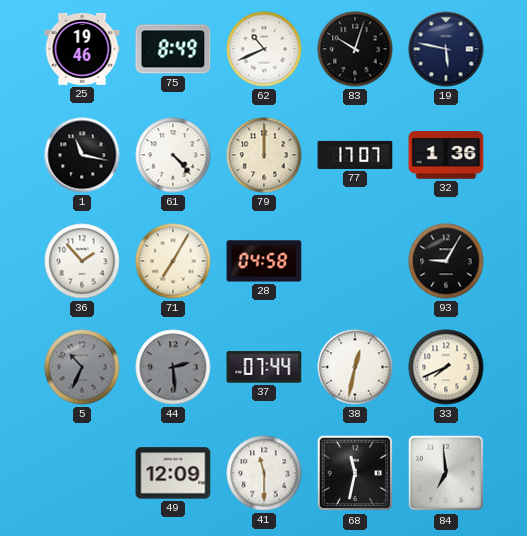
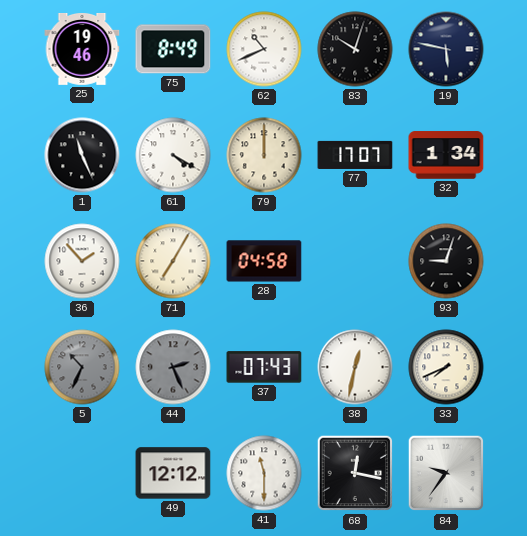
1: 11:17 -> 11:26 (82, 155)
61: 4:23 -> 4:20 (173, 155)
32: 1:36 -> 1:34 (446, 155)
93: 9:05 -> 9:03 (446, 261)
44: 2:29 -> 2:26 (173, 367)
37: 07:44 -> 07:43 (264, 367)
49: 12:09 -> 12:12 (173, 473)
68: 11:32 -> 12:17 (355, 473)
84: 6:59 -> 9:36 (446, 473)
